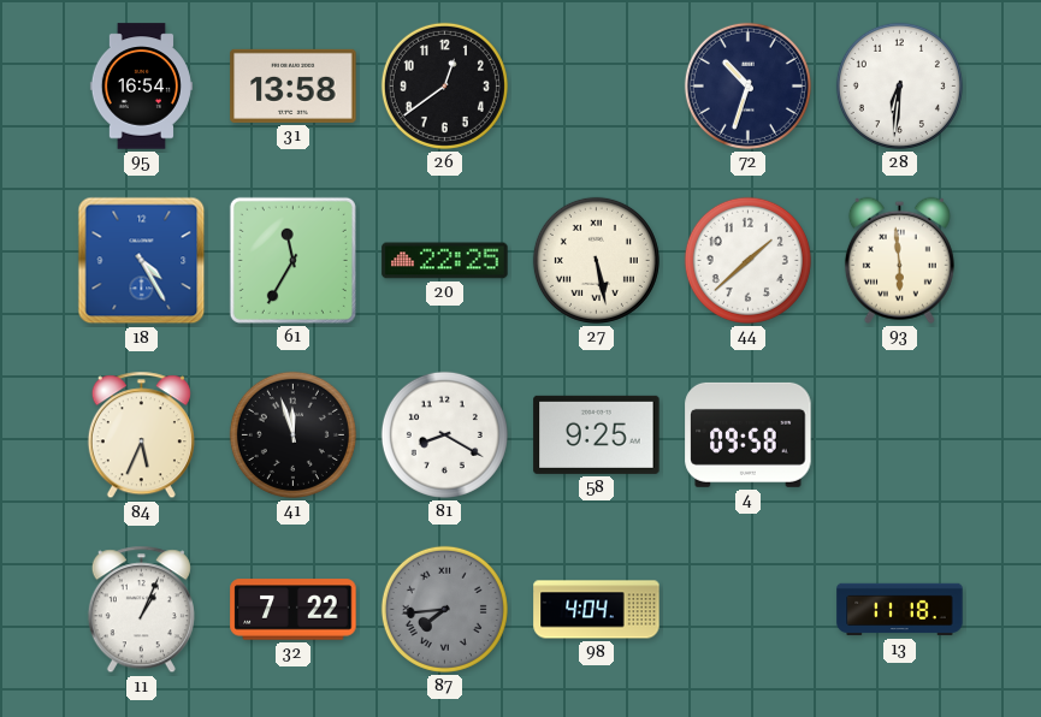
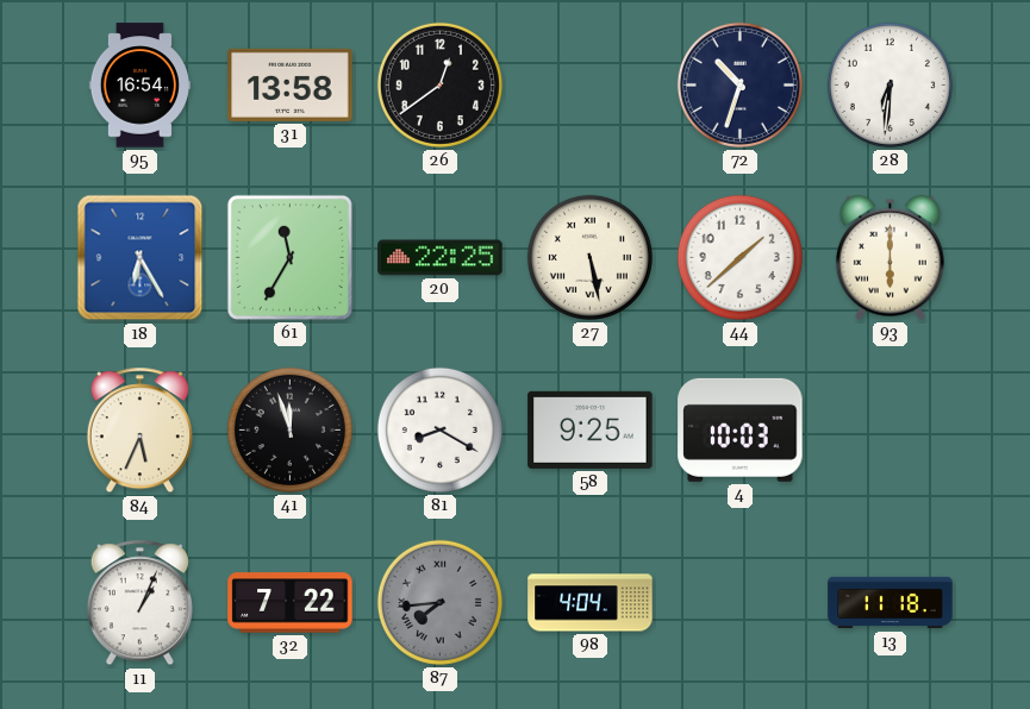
18: 4:25 -> 6:25 (141, 258)
93: 5:59 -> 6:00 (889, 257)
4: 09:58 -> 10:03 (741, 429)
